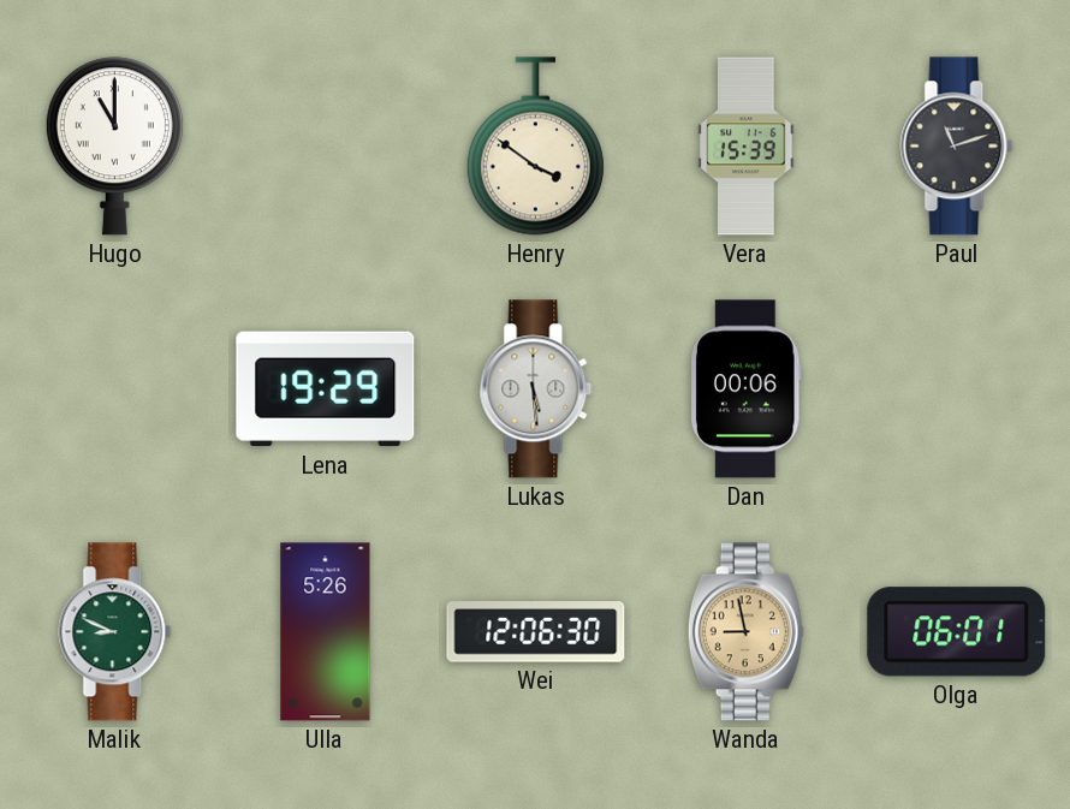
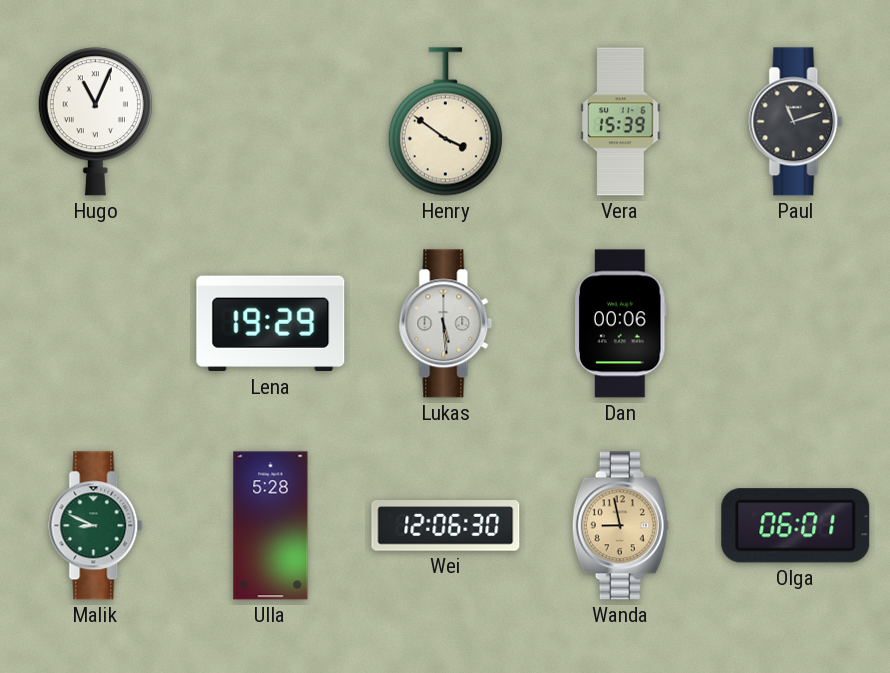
Hugo: 11:00 -> 11:04 (95, 122)
Ulla: 5:26 -> 5:28 (271, 526)
